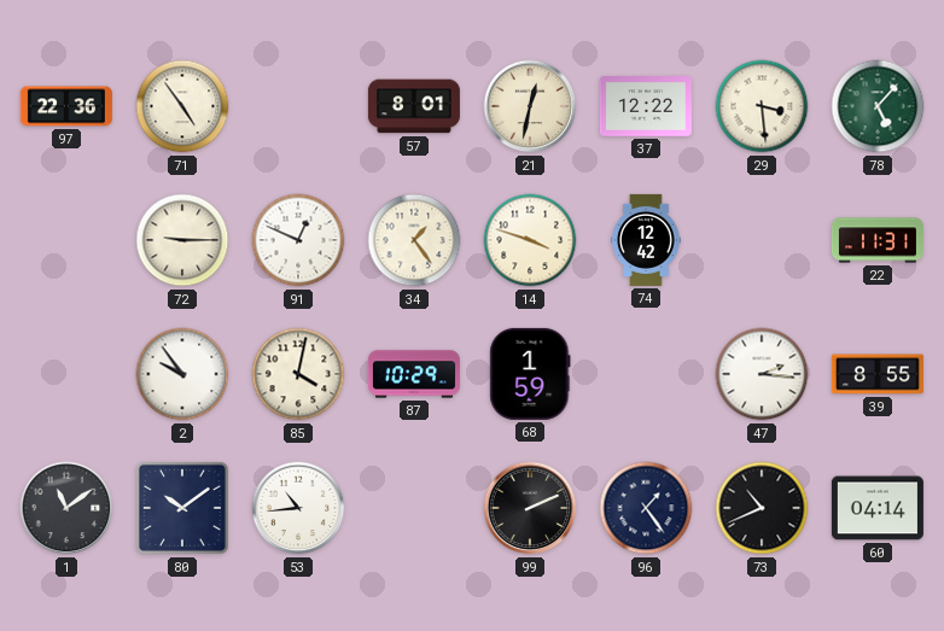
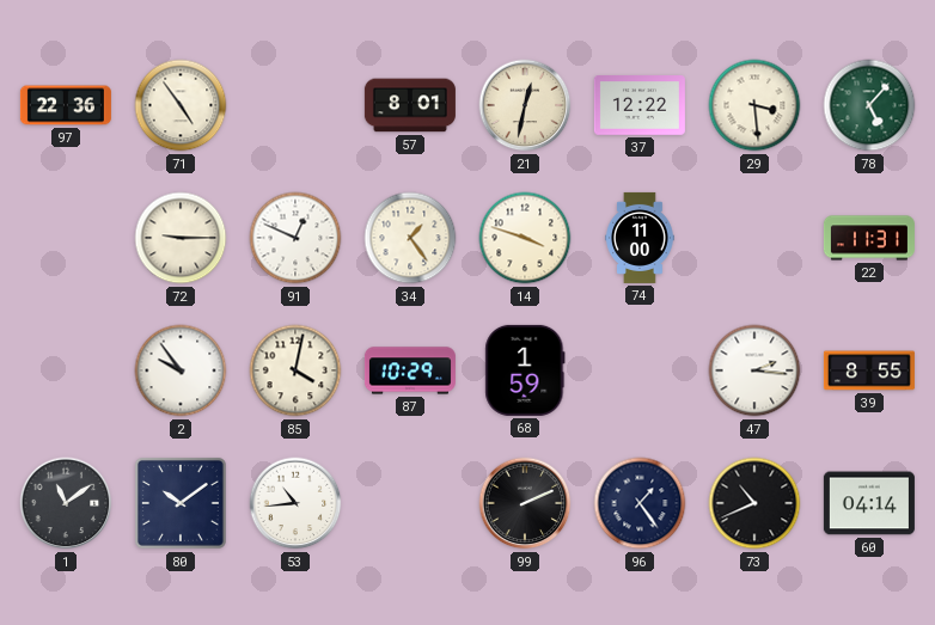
74: 12:42 -> 11:00 (640, 238)
